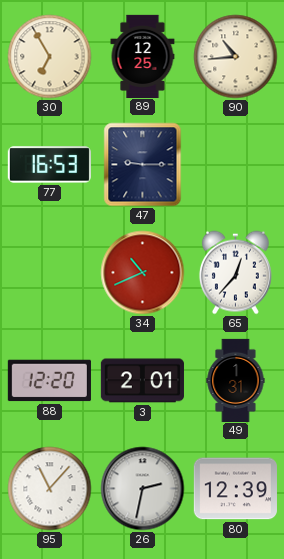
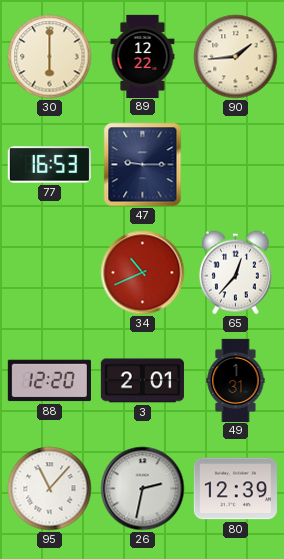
30: 6:55 -> 6:00 (50, 57)
89: 12:25 -> 12:22 (143, 56)
90: 10:44 -> 1:44 (236, 57)
